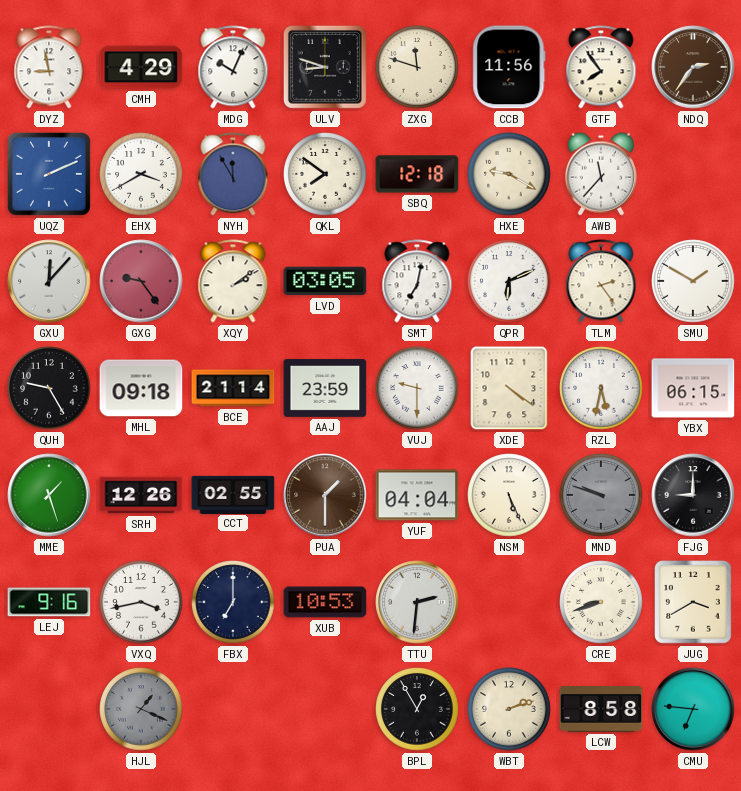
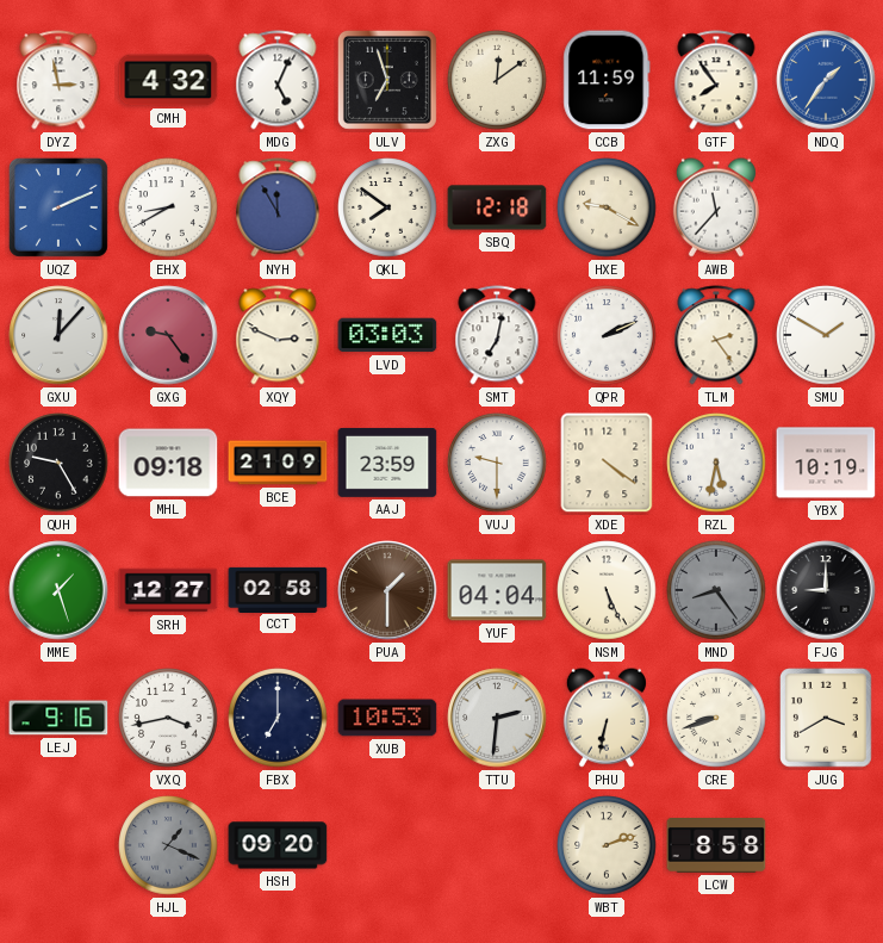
DYZ: 8:58 -> 2:58 (58, 80)
CMH: 4:29 -> 4:32 (168, 80)
MDG: 10:04 -> 5:04 (278, 80)
ULV: 8:48 -> 6:57 (387, 80)
ZXG: 11:48 -> 12:09 (497, 80)
CCB: 11:56 -> 11:59 (607, 80)
NDQ: 2:36 -> 1:36 (826, 80)
NDQ dial: brown -> blue (826, 80)
EHX: 3:40 -> 8:40 (168, 207)
XQY: 2:09 -> 2:49 (278, 335)
LVD: 03:05 -> 03:03 (387, 335)
QPR: 6:11 -> 2:11 (607, 335)
BCE: 21:14 -> 21:09 (278, 463)
YBX: 06:15 -> 10:19 (826, 463)
SRH: 12:26 -> 12:27 (168, 590)
CCT: 02:55 -> 02:58 (278, 589)
MND: 9:48 -> 8:24 (716, 590)
PHU: none -> 6:32 (607, 718)
HSH: none -> 09:20 (278, 845)
BPL: 12:55 -> none (417, 709)
CMU: 6:46 -> none (693, 709)
